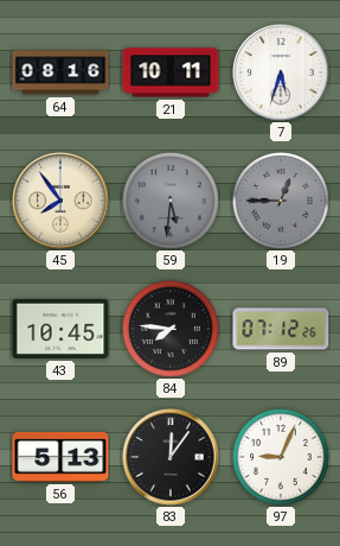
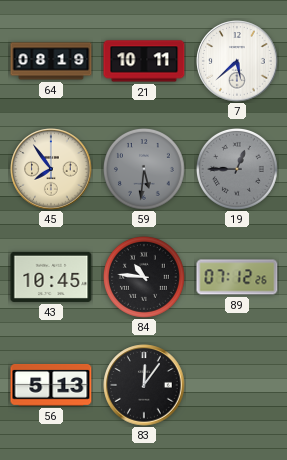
64: 08:16 -> 08:19 (51, 61)
7: 5:33 -> 5:38 (237, 61)
84: 7:46 -> 10:46 (144, 277)
97: 9:04 -> none (281, 457)
